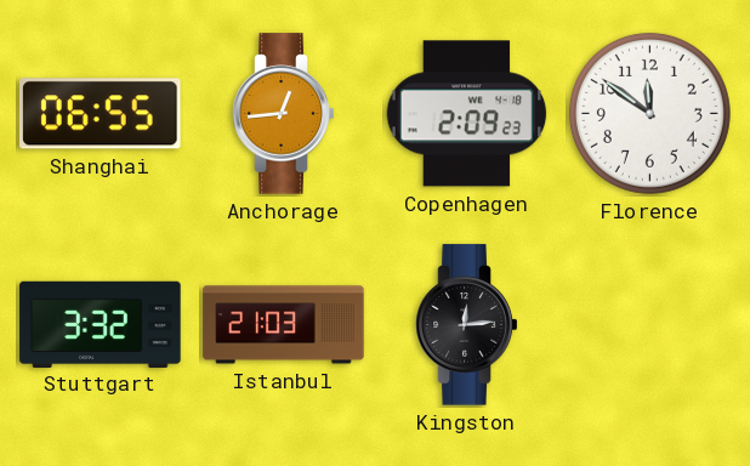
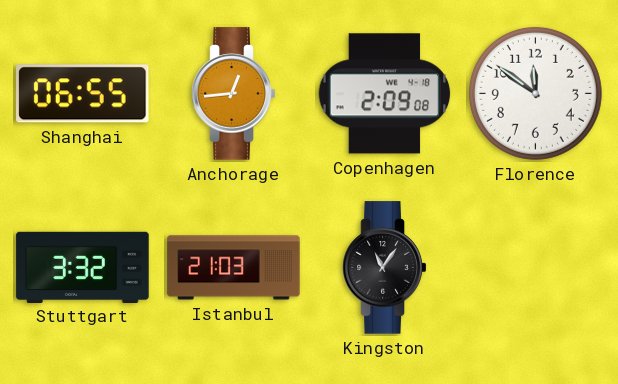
Copenhagen: 2:09:23 -> 2:09:08 (385, 94)
Kingston: 12:14 -> 11:06 (385, 268)
